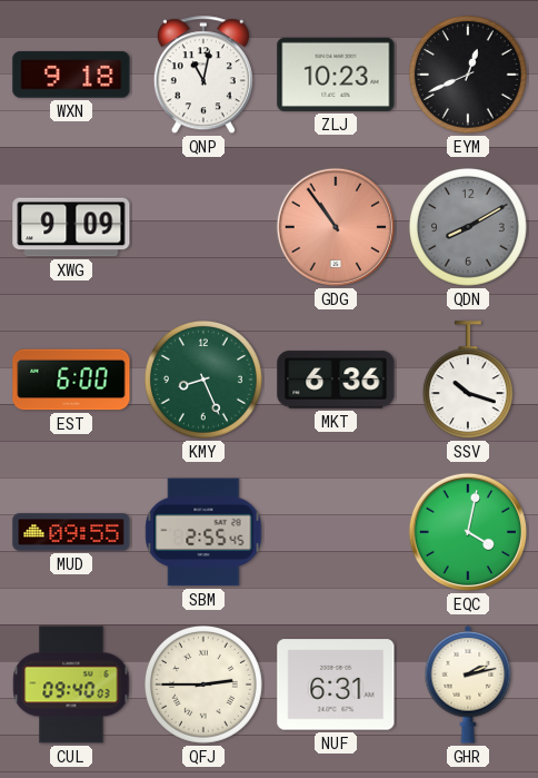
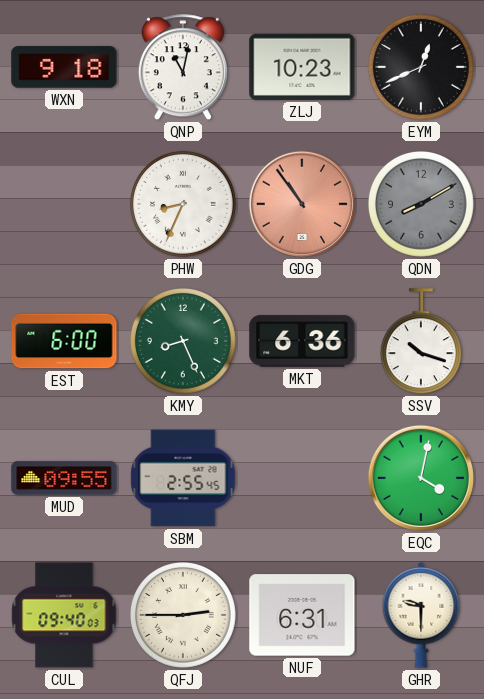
XWG: 9:09 -> none (71, 227)
PHW: none -> 8:34 (183, 204)
GHR: 2:13 -> 9:30 (421, 616)
